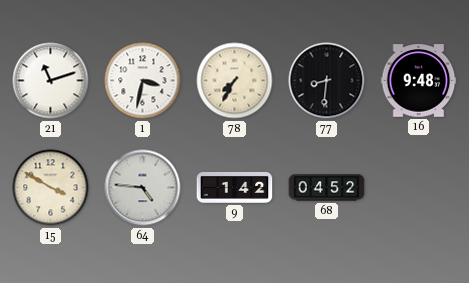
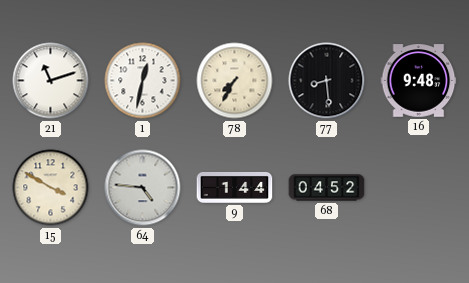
1: 3:32 -> 12:32 (143, 81)
77: 8:31 -> 8:29 (327, 81)
9: 1:42 -> 1:44 (235, 187)
